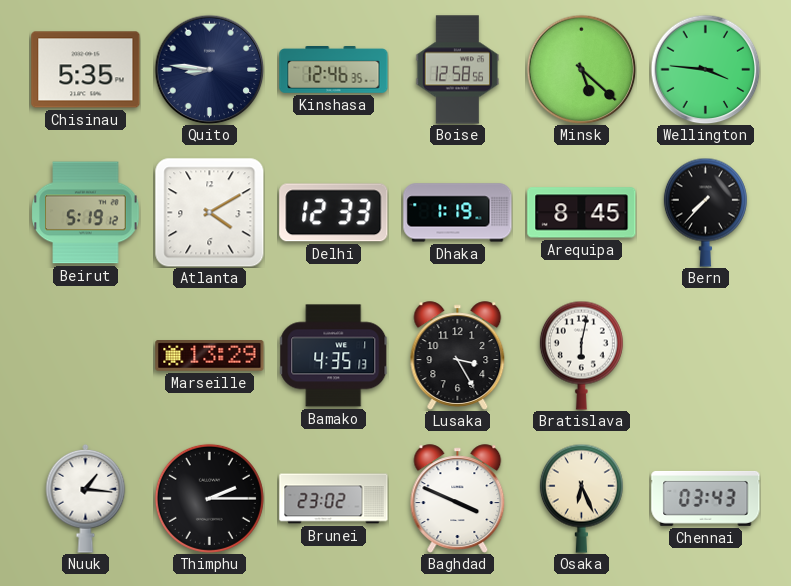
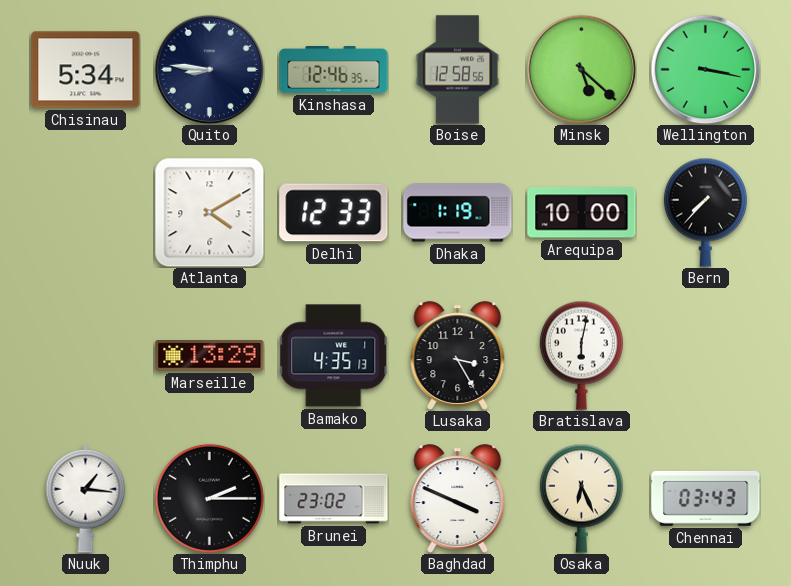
Chisinau: 5:35 -> 5:34 (86, 70)
Wellington: 3:46 -> 3:17 (705, 69)
Beirut: 5:19 -> none (86, 213)
Arequipa: 8:45 -> 10:00 (582, 213)
